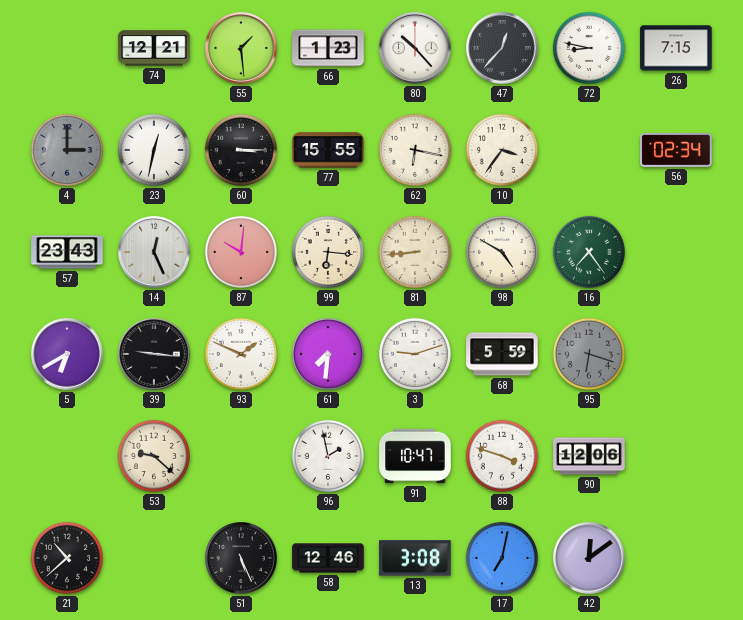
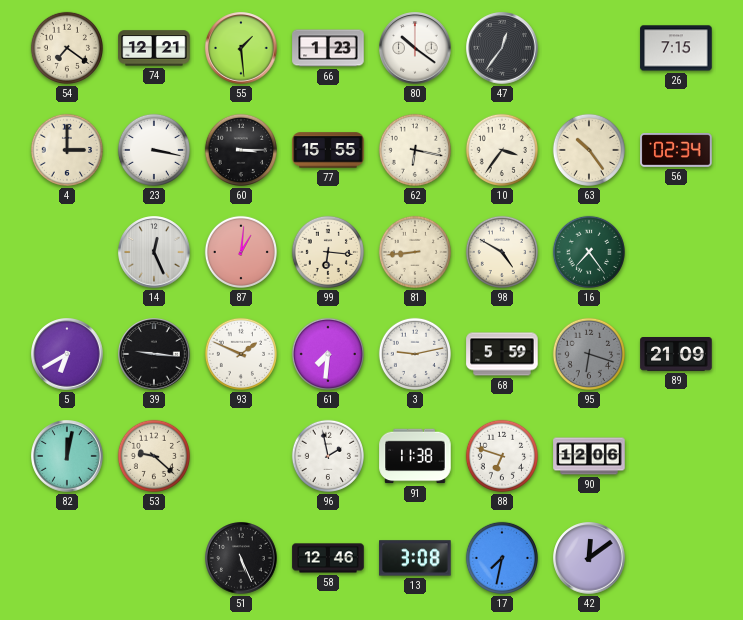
54: none -> 7:21 (66, 48)
80: 10:23 -> 10:21 (415, 48)
47: 12:37 -> 12:36 (502, 48)
72: 8:47 -> none (588, 48)
4 dial: grey -> cream (66, 150)
23: 12:32 -> 3:17 (153, 150)
63: none -> 10:24 (588, 150)
57: 23:43 -> none (67, 252)
87: 10:01 -> 1:01 (240, 252)
3: 9:12 -> 9:13 (414, 354)
89: none -> 21:09 (676, 355)
82: none -> 12:02 (67, 456)
91: 10:47 -> 11:38 (415, 456)
88: 3:48 -> 6:48 (501, 456)
21: 10:38 -> none (66, 558)
17: 7:02 -> 7:32 (501, 558)
